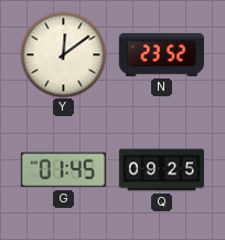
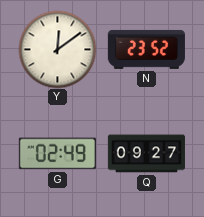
G: 01:45 -> 02:49 (57, 154)
Q: 09:25 -> 09:27 (146, 154)
